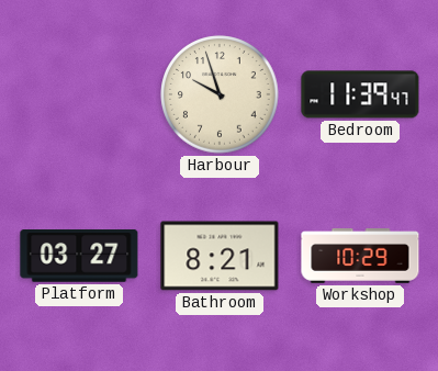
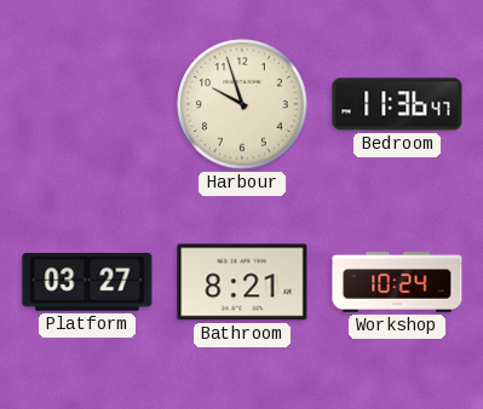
Bedroom: 11:39 -> 11:36 (397, 104)
Workshop: 10:29 -> 10:24 (397, 283)
